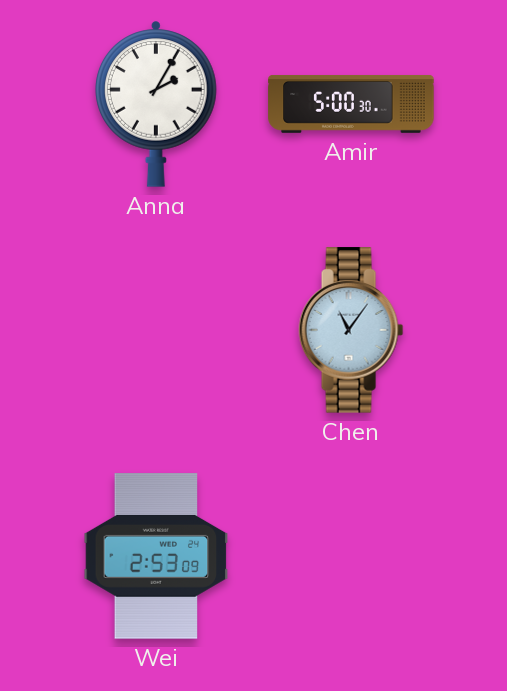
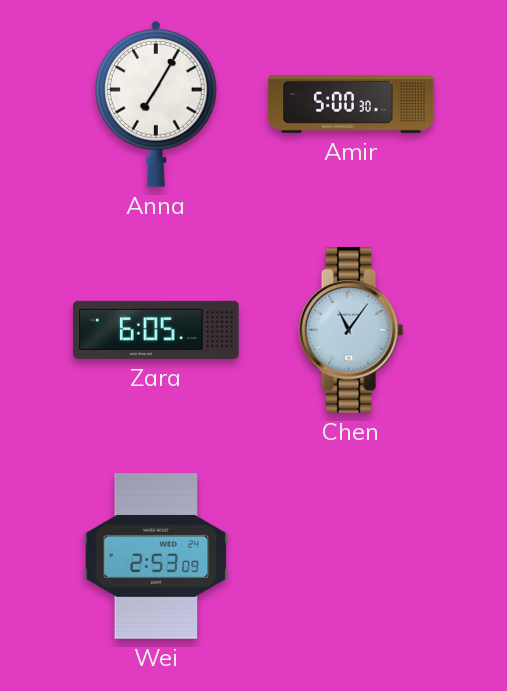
Anna: 2:05 -> 7:05 (157, 104)
Zara: none -> 6:05 (156, 330)
